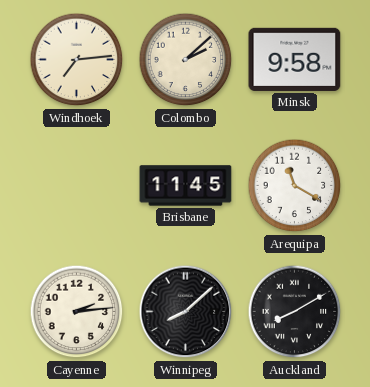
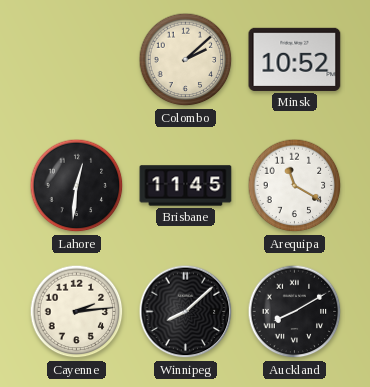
Windhoek: 7:14 -> none (77, 60)
Minsk: 9:58 -> 10:52 (295, 59)
Lahore: none -> 12:31 (77, 186)
